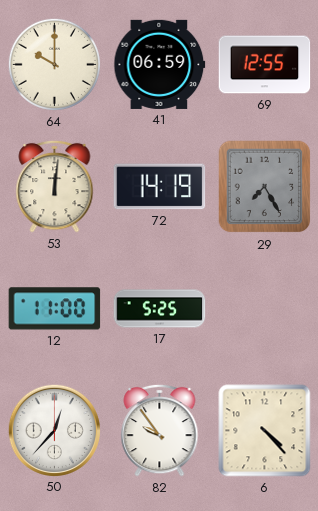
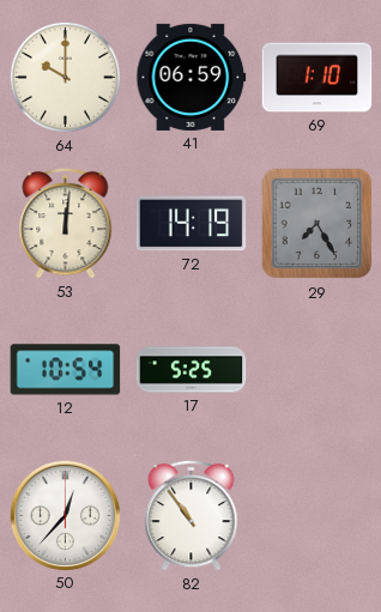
69: 12:55 -> 1:10 (317, 78)
12: 11:00 -> 10:54 (66, 370)
82: 9:54 -> 10:54 (192, 515)
6: 4:23 -> none (265, 431)
